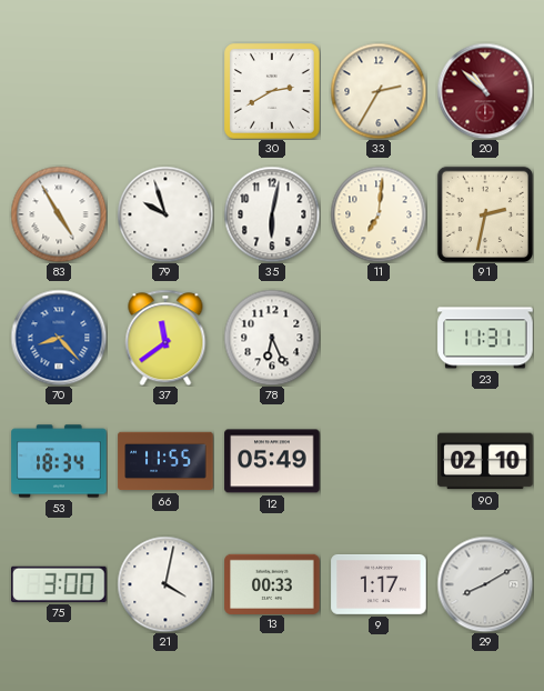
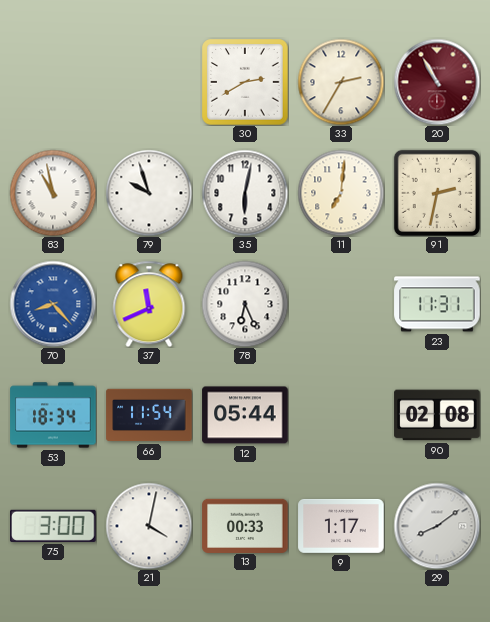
20: 10:52 -> 10:55 (437, 82)
83: 4:55 -> 10:58 (53, 193)
37: 11:39 -> 11:41 (149, 304)
66: 11:55 -> 11:54 (149, 415)
12: 05:49 -> 05:44 (245, 415)
90: 02:10 -> 02:08 (437, 415)
29: 8:10 -> 8:09 (437, 526)
